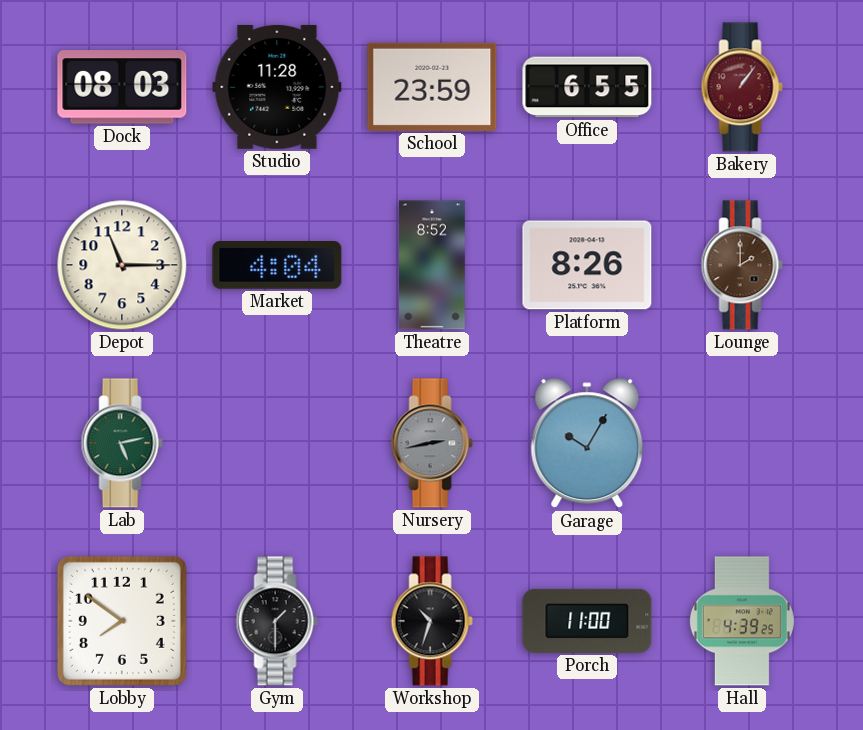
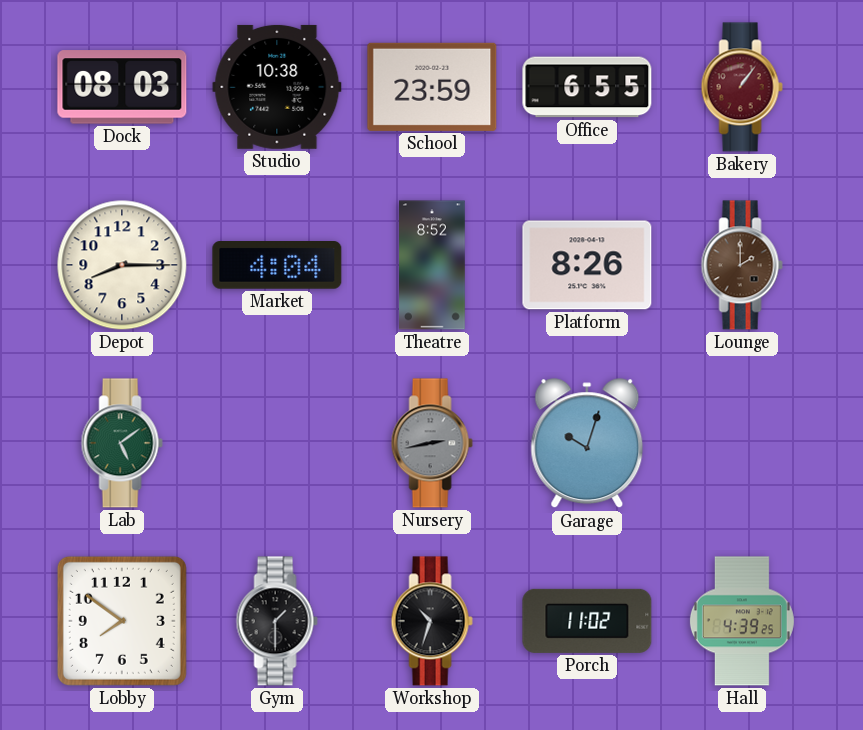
Studio: 11:28 -> 10:38 (277, 87)
Depot: 11:15 -> 8:15 (122, 265)
Lab: 5:13 -> 5:09 (122, 443)
Garage: 10:05 -> 10:03 (587, 444)
Porch: 11:00 -> 11:02 (587, 621)
